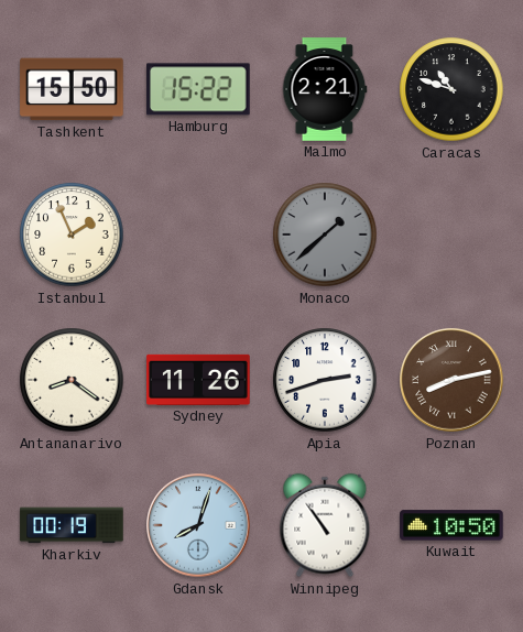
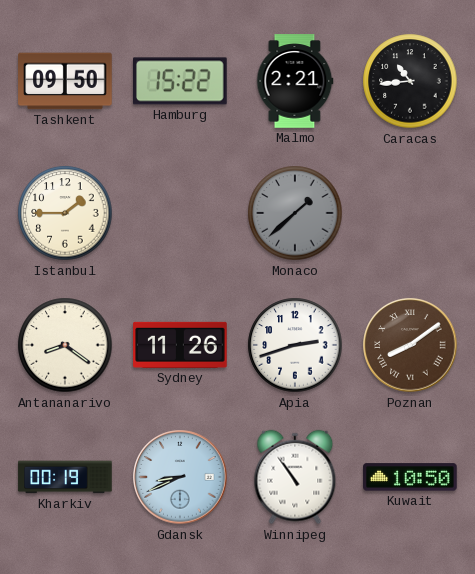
Tashkent: 15:50 -> 09:50 (65, 81)
Caracas: 10:48 -> 10:44 (410, 81)
Istanbul: 1:56 -> 1:45 (65, 213)
Poznan: 8:13 -> 8:09 (410, 345)
Gdansk: 8:03 -> 8:41 (180, 477)
